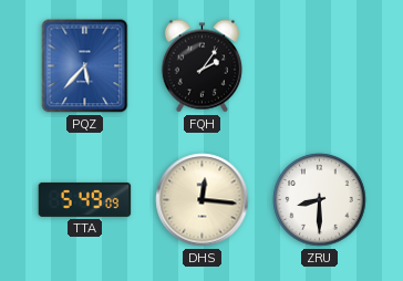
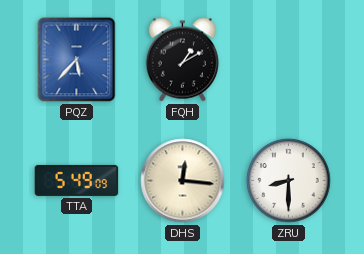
FQH: 2:06 -> 1:10 (182, 60)
